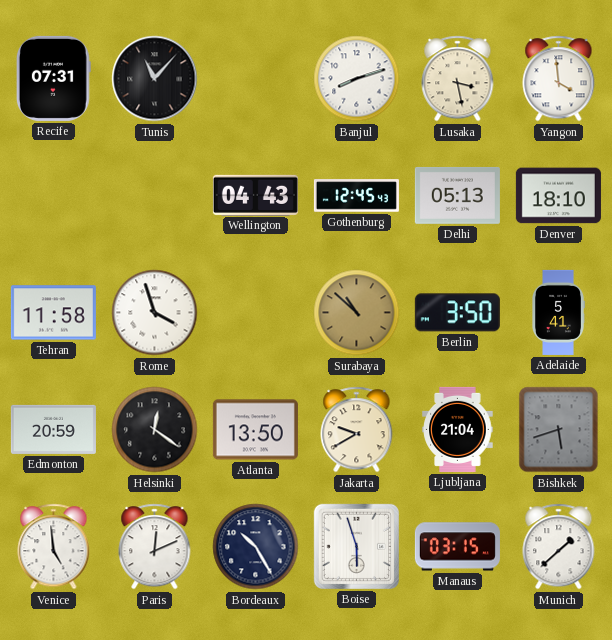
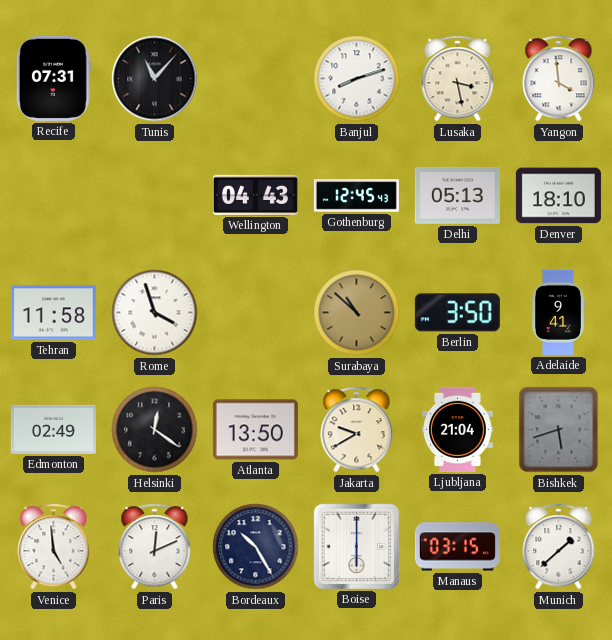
Adelaide: 5:41 -> 9:41 (559, 312)
Edmonton: 20:59 -> 02:49 (53, 429)
Boise: 5:57 -> 6:00 (356, 546)
